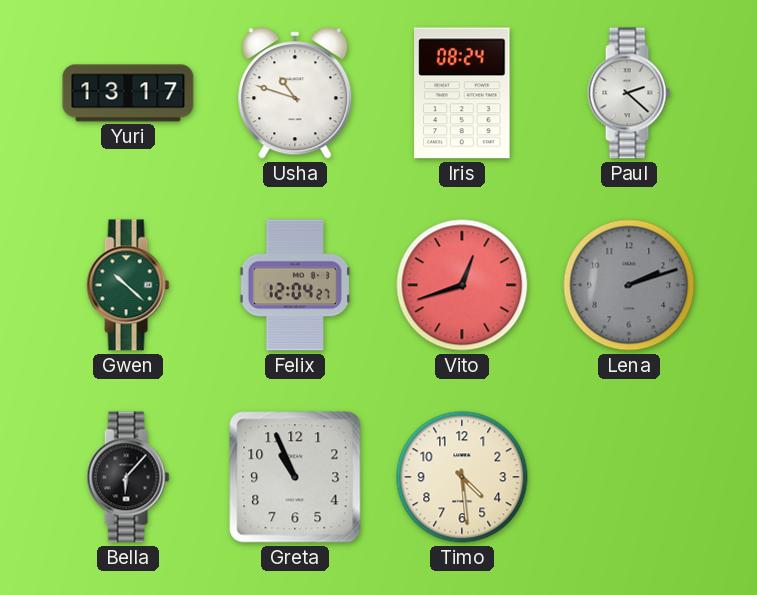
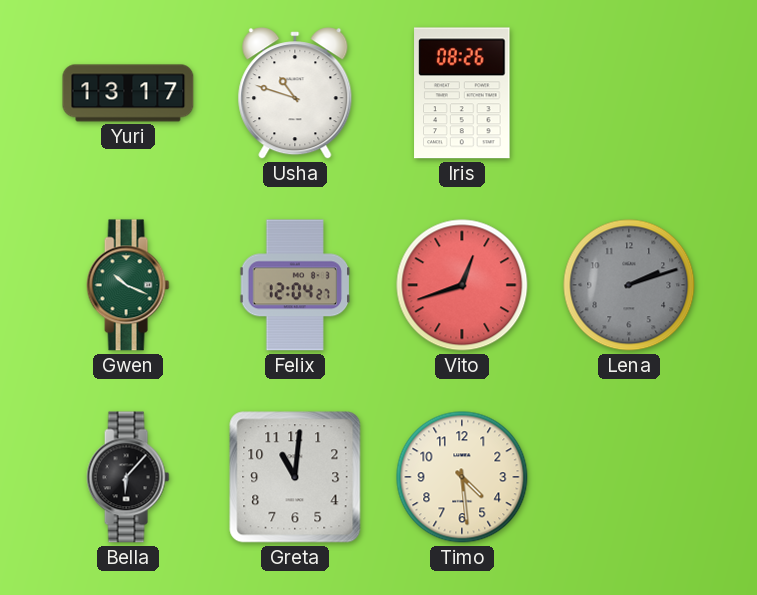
Iris: 08:24 -> 08:26 (462, 93)
Paul: 2:22 -> none (629, 93)
Gwen: 10:22 -> 10:19 (128, 285)
Greta: 10:56 -> 11:01 (295, 477)
